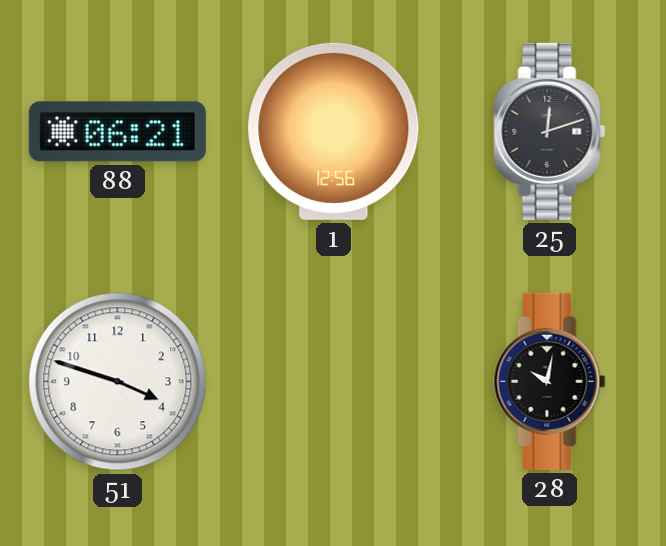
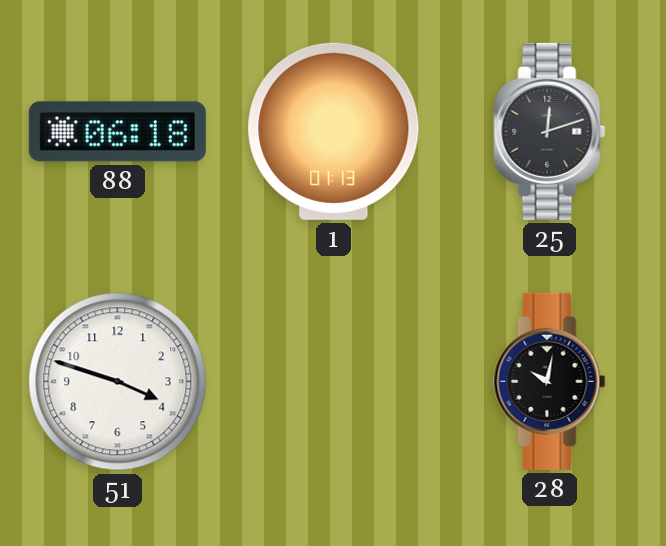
88: 06:21 -> 06:18 (117, 132)
1: 12:56 -> 01:13 (334, 131)
